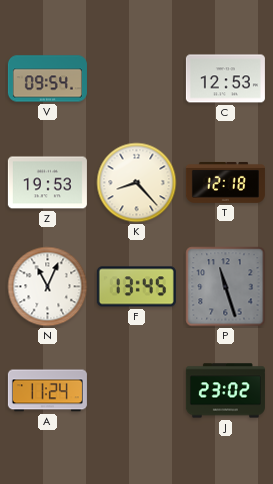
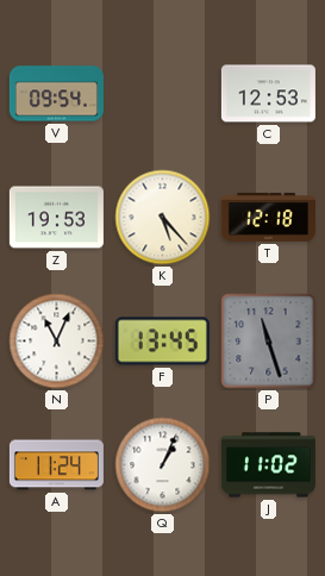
K: 8:23 -> 5:23 (163, 218)
Q: none -> 1:04 (163, 465)
J: 23:02 -> 11:02 (268, 465)
